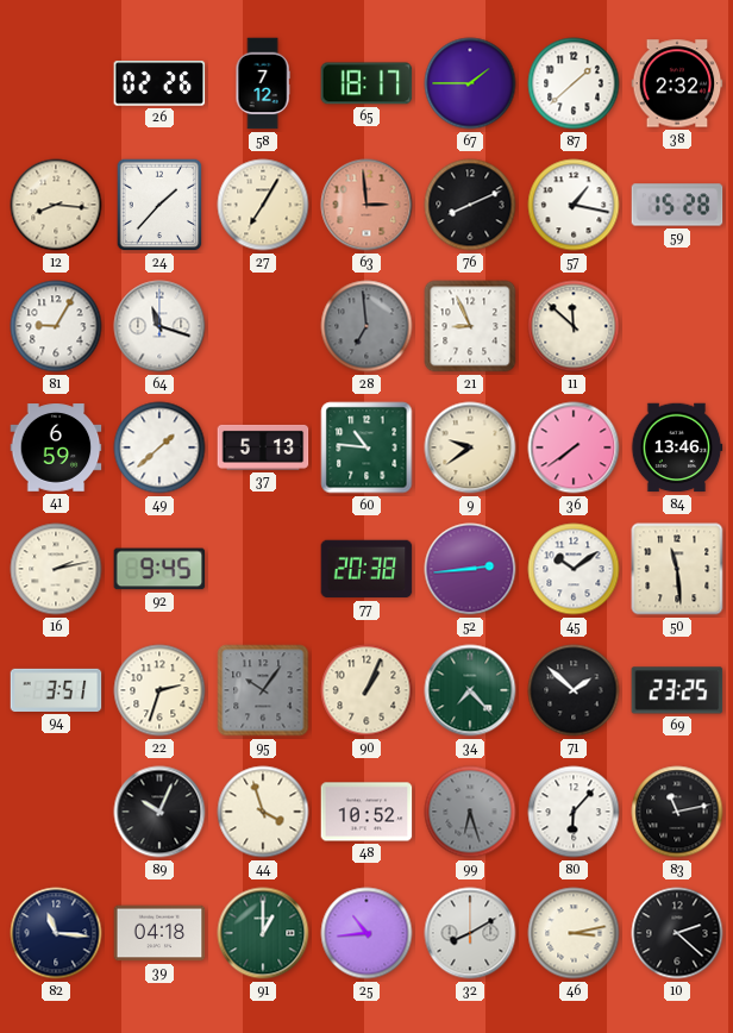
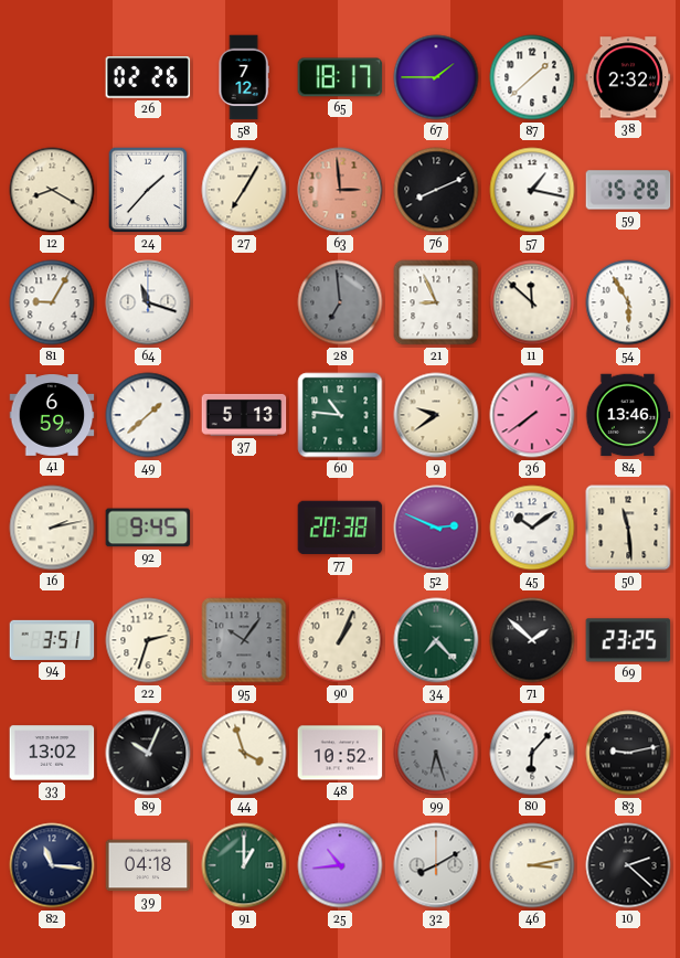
12: 8:16 -> 8:20 (52, 190)
54: none -> 5:55 (628, 302)
52: 2:44 -> 2:49 (436, 528)
33: none -> 13:02 (52, 753)
83: 11:13 -> 9:13 (628, 753)
